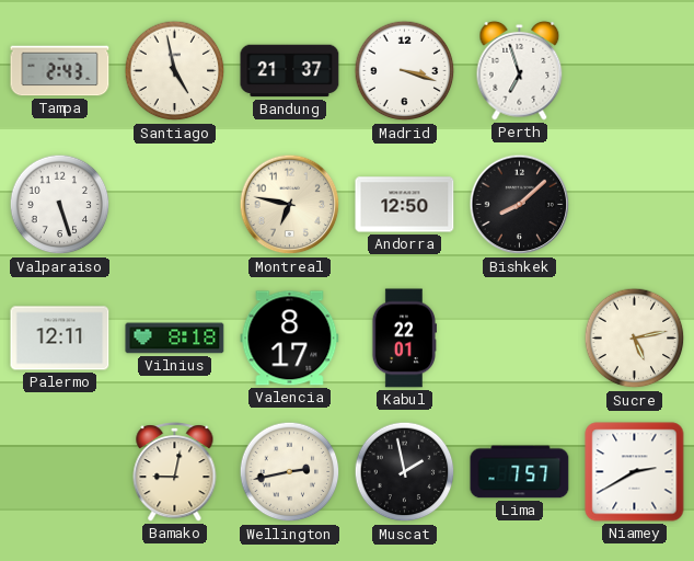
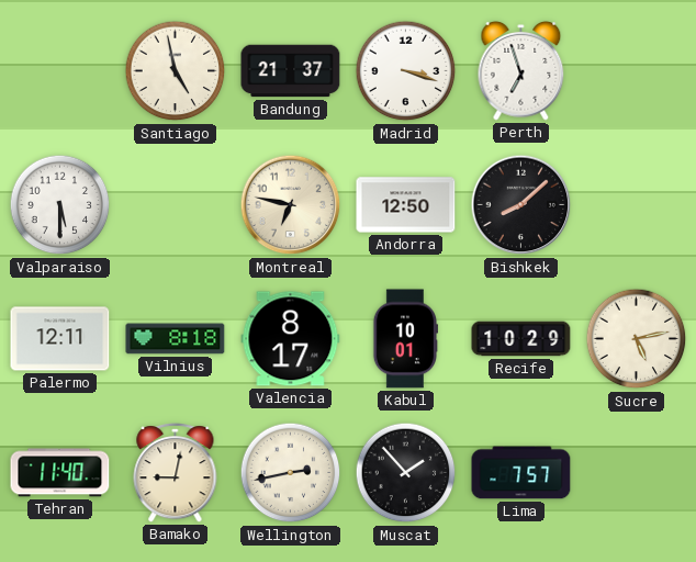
Tampa: 2:43 -> none (60, 71)
Valparaiso: 5:27 -> 5:30 (60, 205)
Kabul: 22:01 -> 10:01 (404, 339)
Recife: none -> 10:29 (521, 339)
Tehran: none -> 11:40 (60, 473)
Muscat: 1:58 -> 1:53 (406, 473)
Niamey: 2:40 -> none (635, 472)
